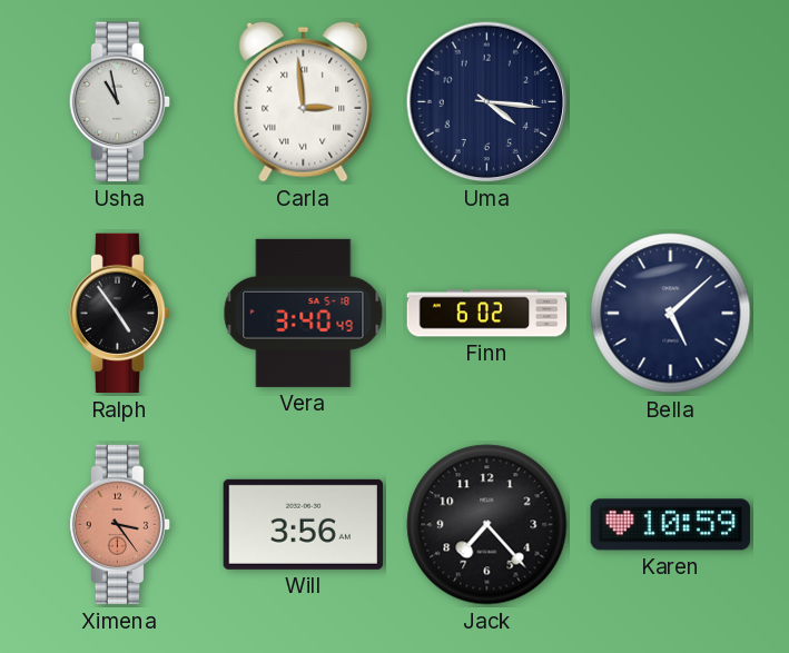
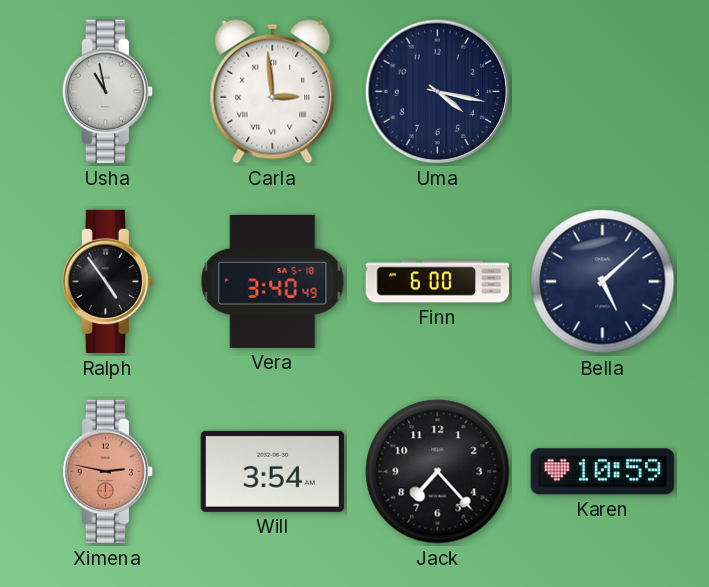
Uma: 4:16 -> 4:17 (438, 92)
Finn: 6:02 -> 6:00 (438, 282)
Ximena: 3:24 -> 2:47 (108, 472)
Will: 3:56 -> 3:54 (272, 471)
